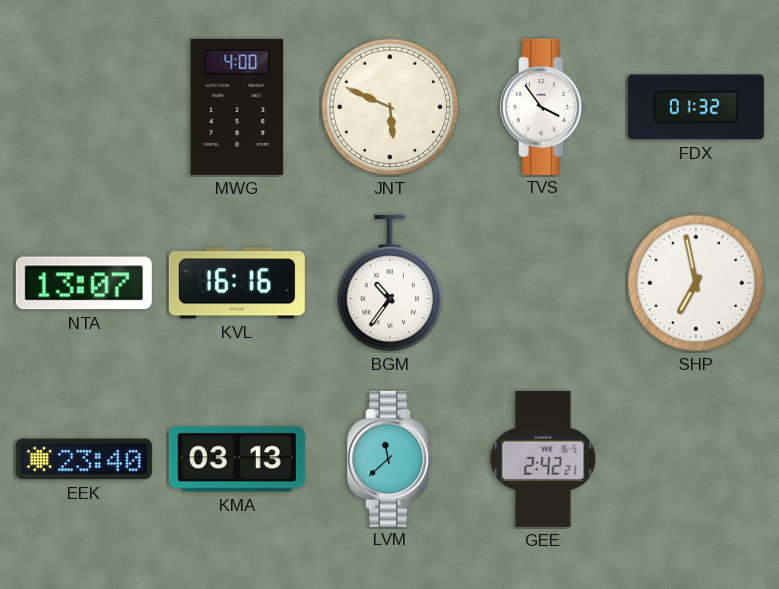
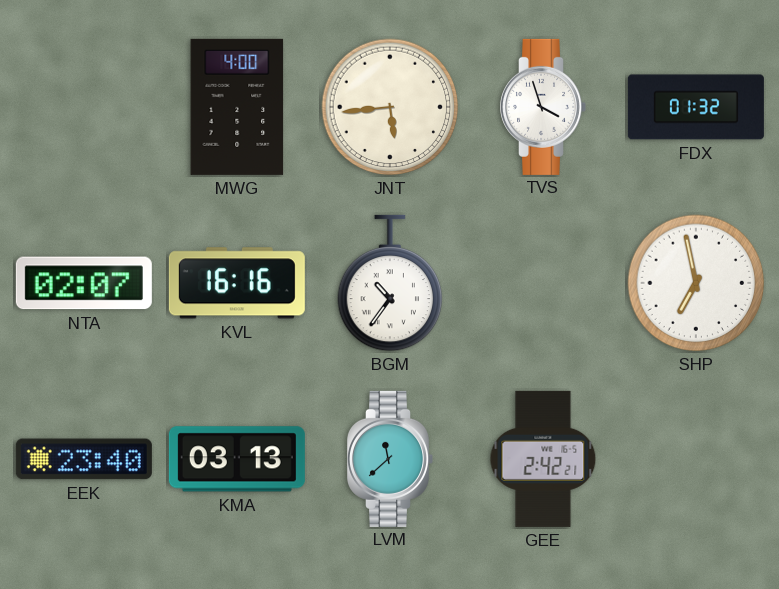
JNT: 5:49 -> 5:44 (390, 107)
TVS: 3:54 -> 3:57 (543, 107)
NTA: 13:07 -> 02:07 (84, 283)
